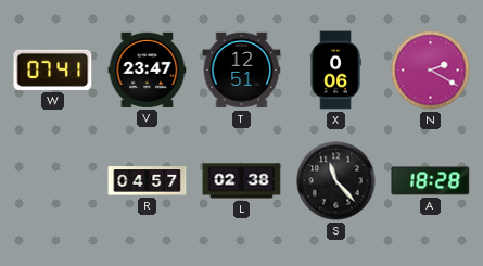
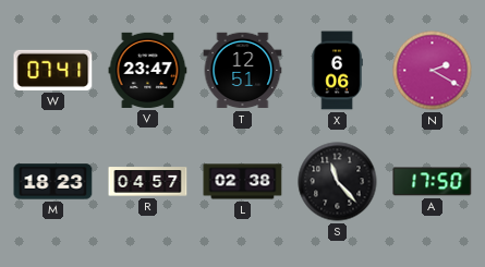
X: 0:06 -> 6:06 (337, 71)
M: none -> 18:23 (53, 182)
A: 18:28 -> 17:50 (433, 182)
